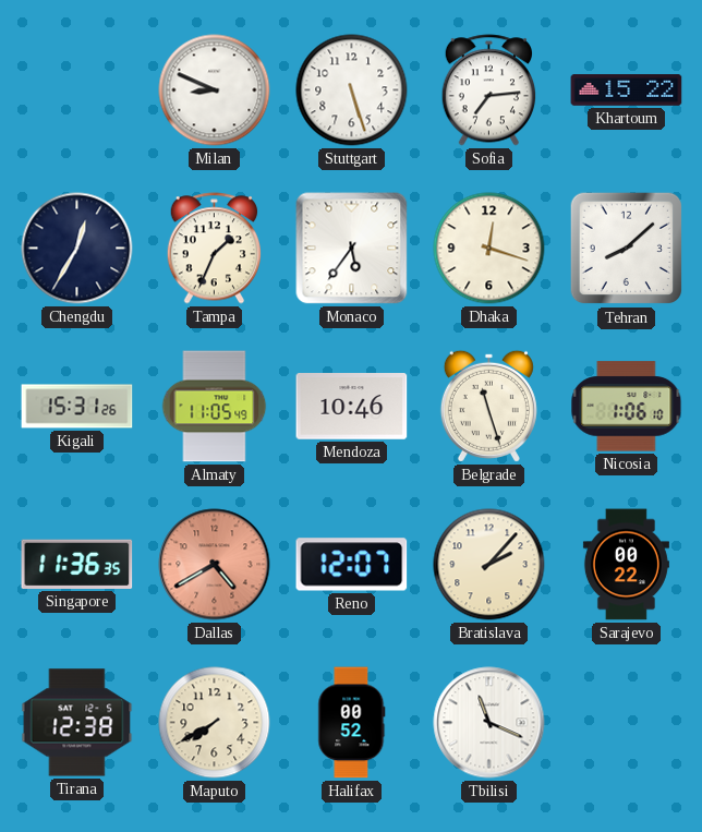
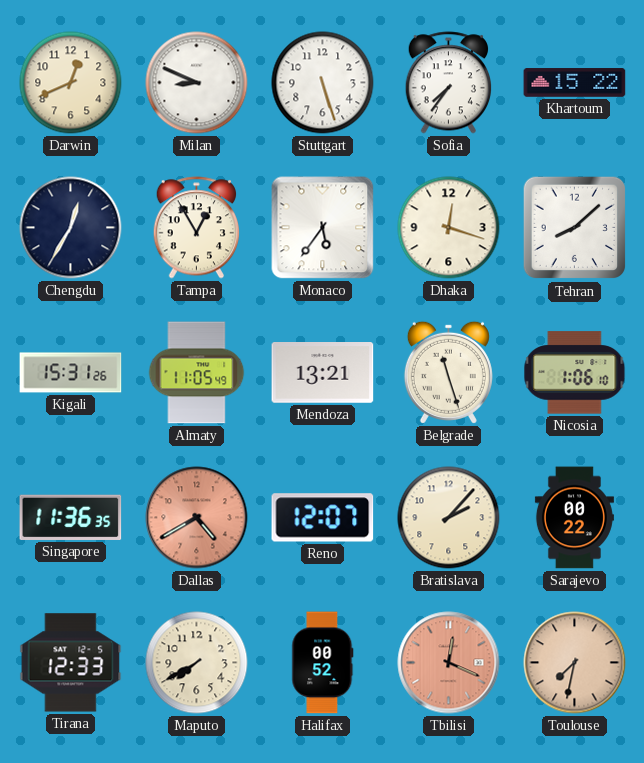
Darwin: none -> 12:41 (71, 83)
Sofia: 7:14 -> 7:36 (449, 83)
Tampa: 1:34 -> 12:55 (197, 228)
Mendoza: 10:46 -> 13:21 (323, 373)
Tirana: 12:38 -> 12:33 (71, 663)
Tbilisi: 11:19 -> 12:19 (449, 663)
Tbilisi dial: white -> salmon (449, 663)
Toulouse: none -> 7:32 (575, 663)
